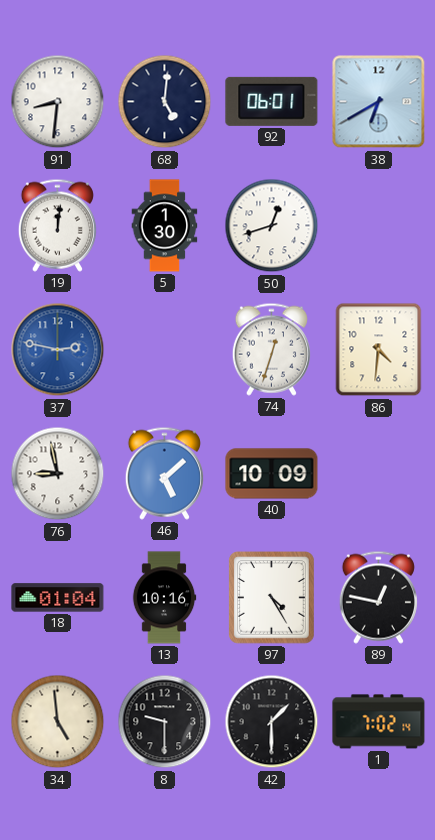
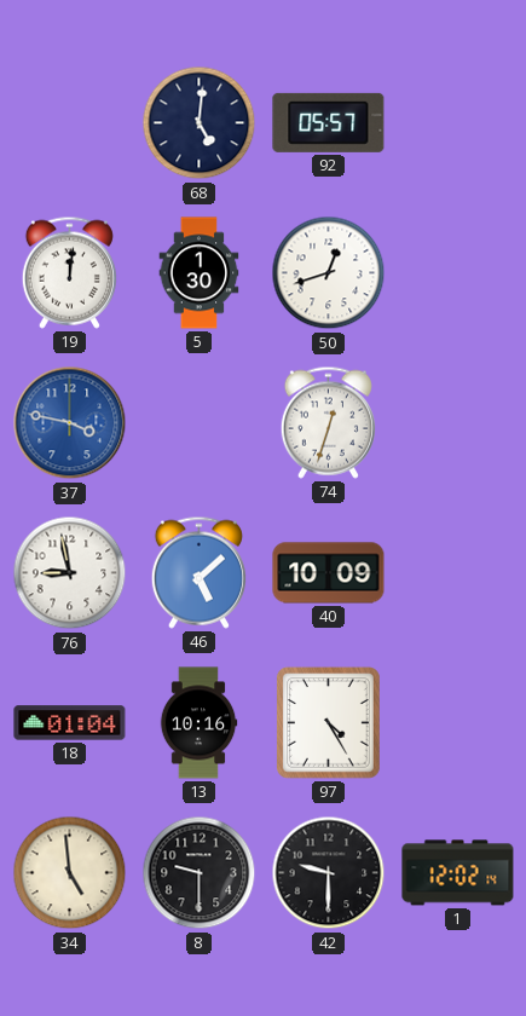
91: 8:31 -> none (58, 102)
92: 06:01 -> 05:57 (329, 122)
38: 6:40 -> none (379, 102)
37: 2:47 -> 3:47 (70, 423)
86: 4:31 -> none (379, 350)
89: 12:47 -> none (378, 597)
42: 1:30 -> 9:30 (329, 873)
1: 7:02 -> 12:02 (458, 873)
